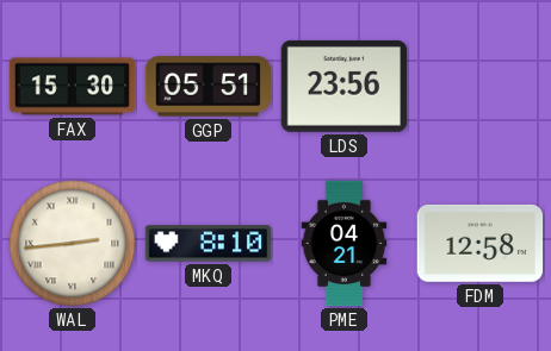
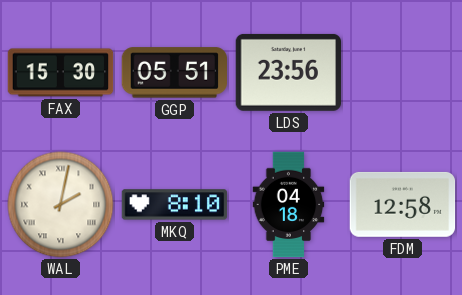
WAL: 2:44 -> 2:02 (61, 205)
PME: 04:21 -> 04:18 (289, 205)
